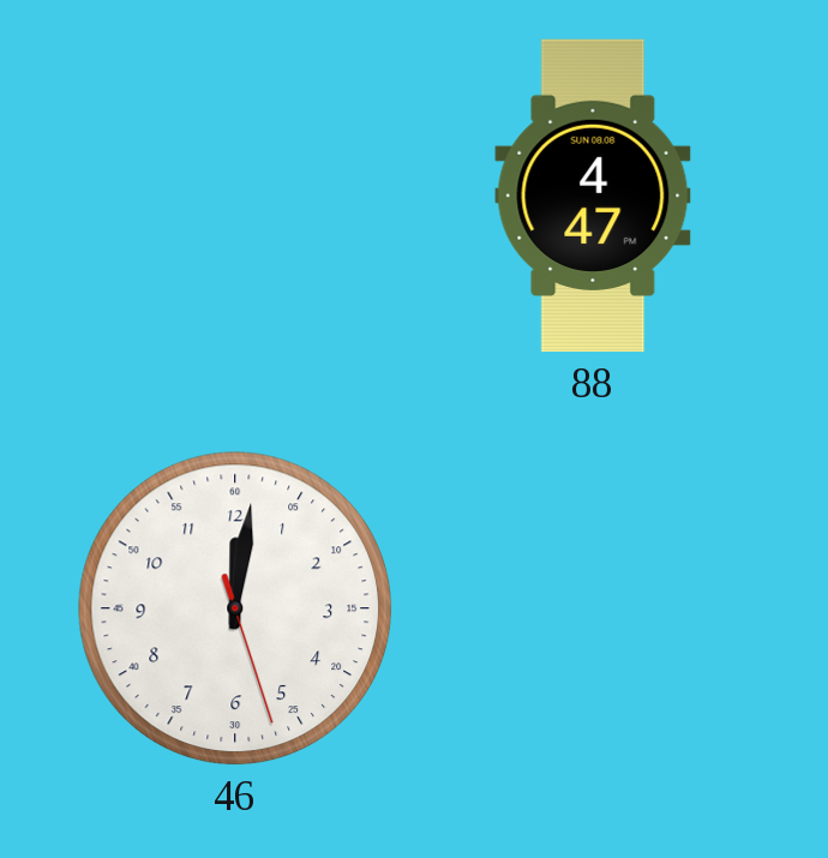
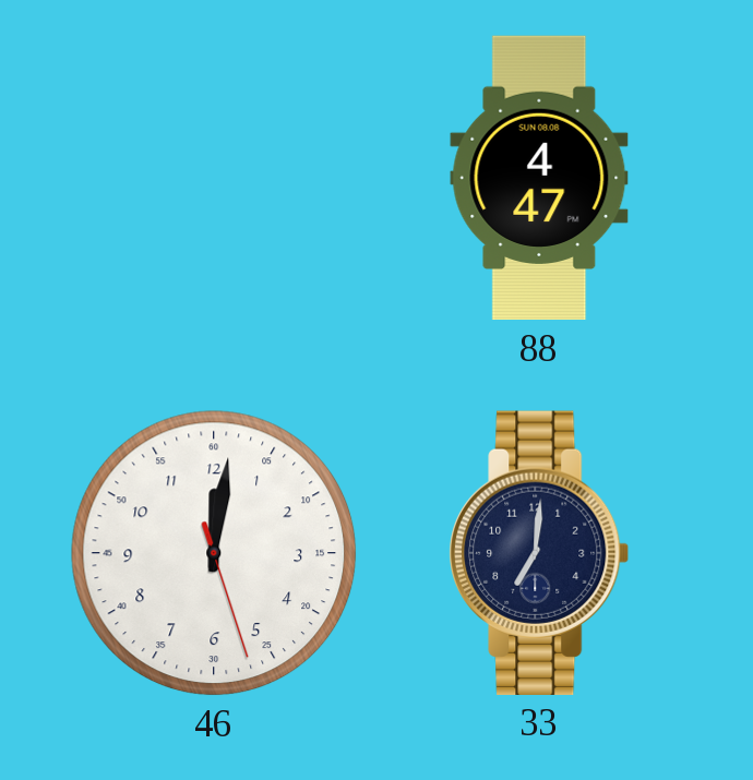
33: none -> 7:01 (539, 553)
